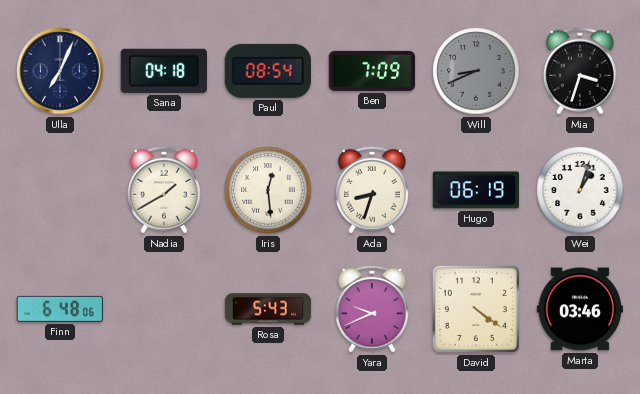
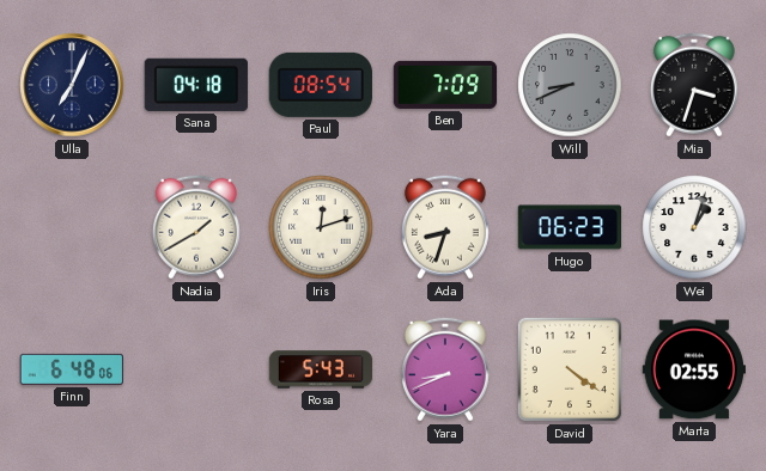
Iris: 12:29 -> 12:12 (321, 227)
Hugo: 06:19 -> 06:23 (569, 227)
Yara: 9:41 -> 8:41 (445, 369)
Marta: 03:46 -> 02:55 (693, 369)
